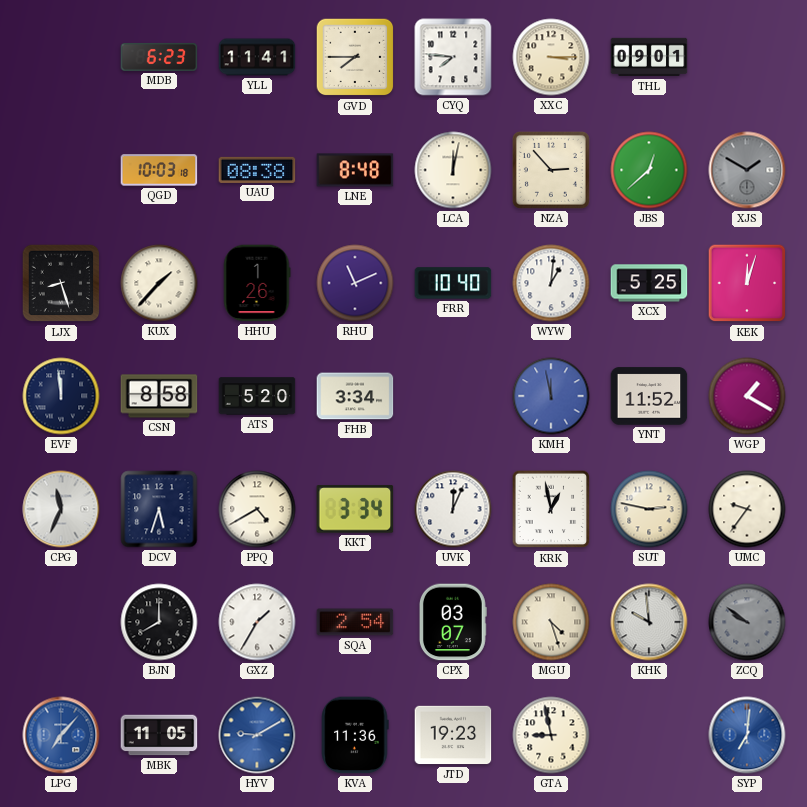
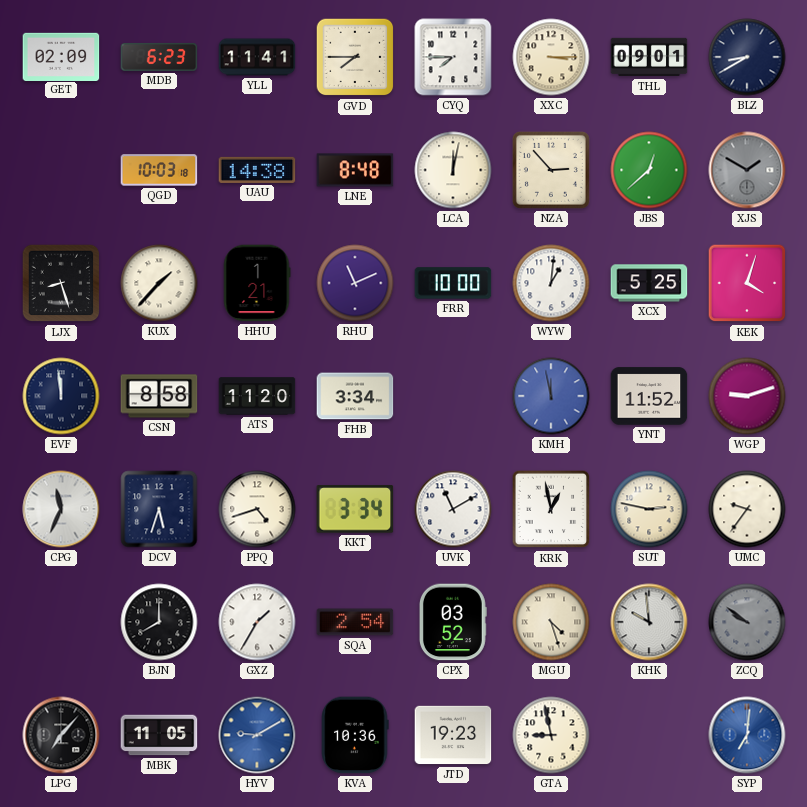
GET: none -> 02:09 (61, 56)
CYQ: 7:46 -> 7:45 (453, 57)
BLZ: none -> 8:40 (747, 57)
UAU: 08:38 -> 14:38 (257, 170)
HHU: 1:26 -> 1:21 (257, 283)
FRR: 10:40 -> 10:00 (453, 283)
KEK: 12:03 -> 4:03 (747, 283)
ATS: 5:20 -> 11:20 (257, 396)
WGP: 1:20 -> 9:12 (747, 396)
PPQ: 4:40 -> 4:42 (257, 509)
UVK: 12:04 -> 11:10 (453, 509)
CPX: 03:07 -> 03:52 (453, 622)
LPG dial: blue -> black (61, 735)
KVA: 11:36 -> 10:36 (355, 735)
